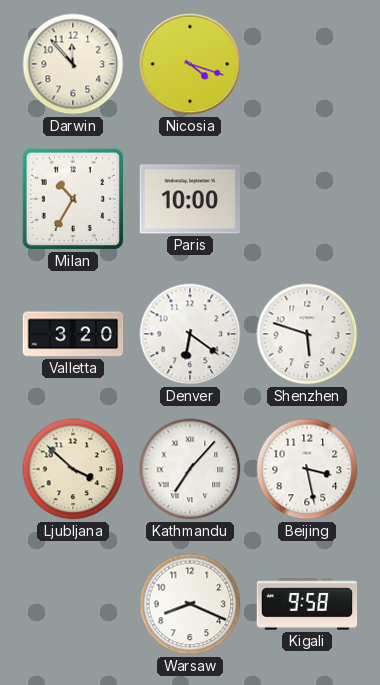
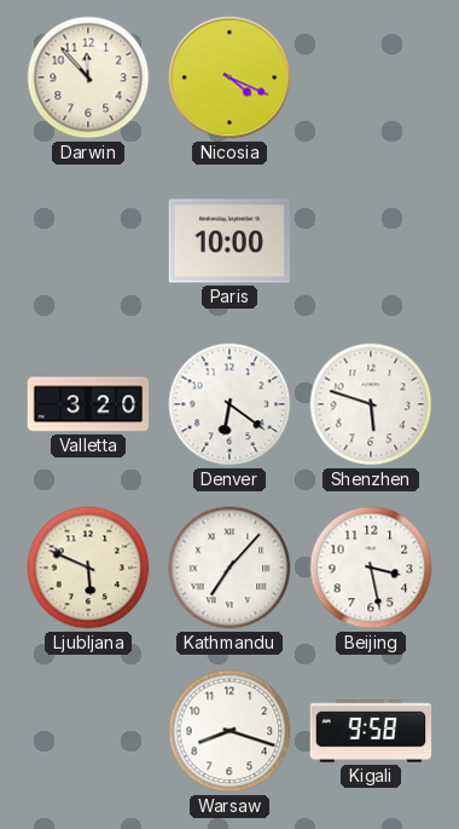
Nicosia: 4:18 -> 4:19 (230, 77)
Milan: 10:35 -> none (73, 199)
Ljubljana: 3:52 -> 5:49 (88, 568)
Warsaw: 8:19 -> 8:18 (230, 731)
